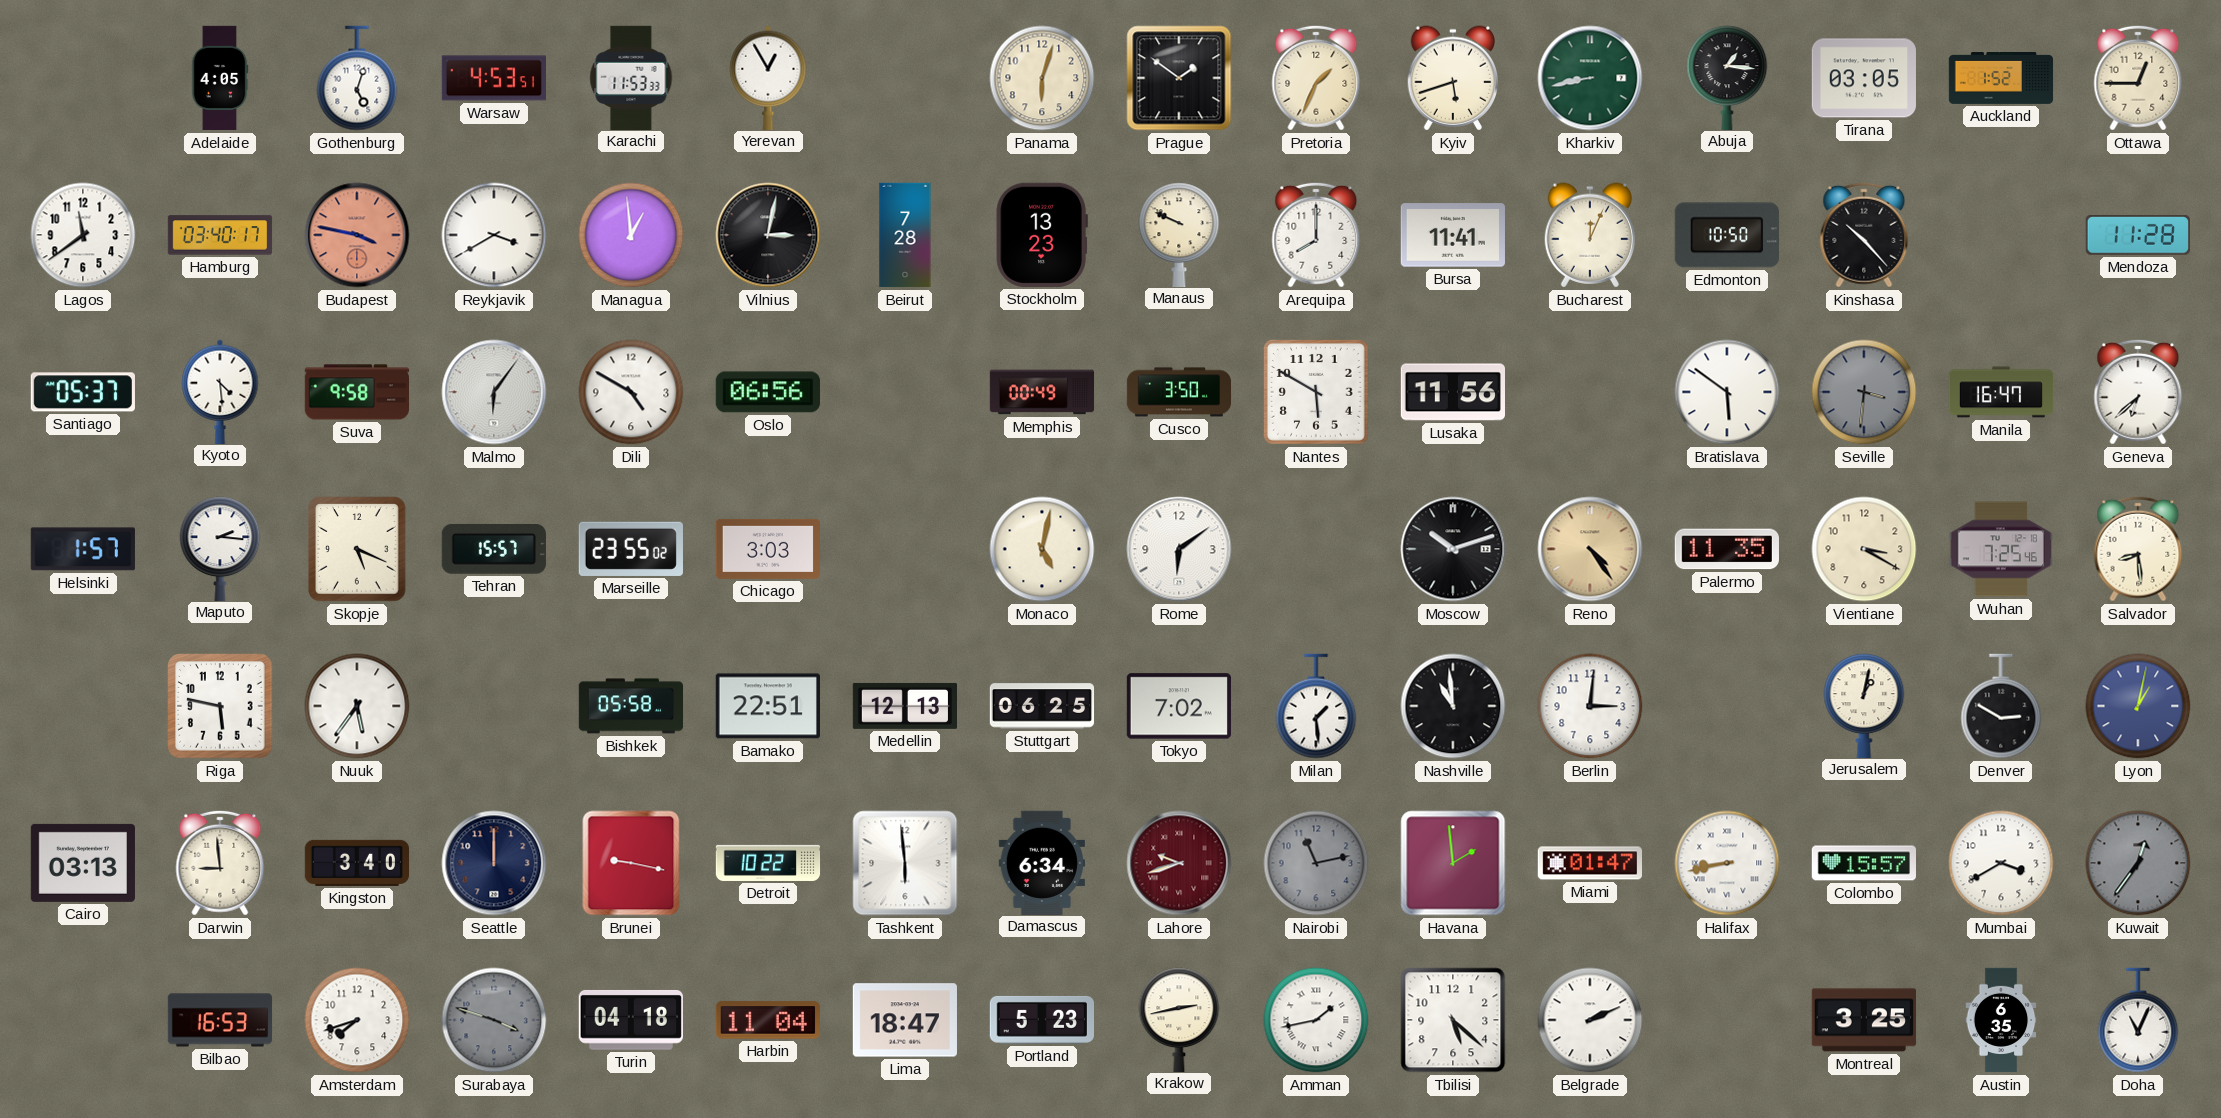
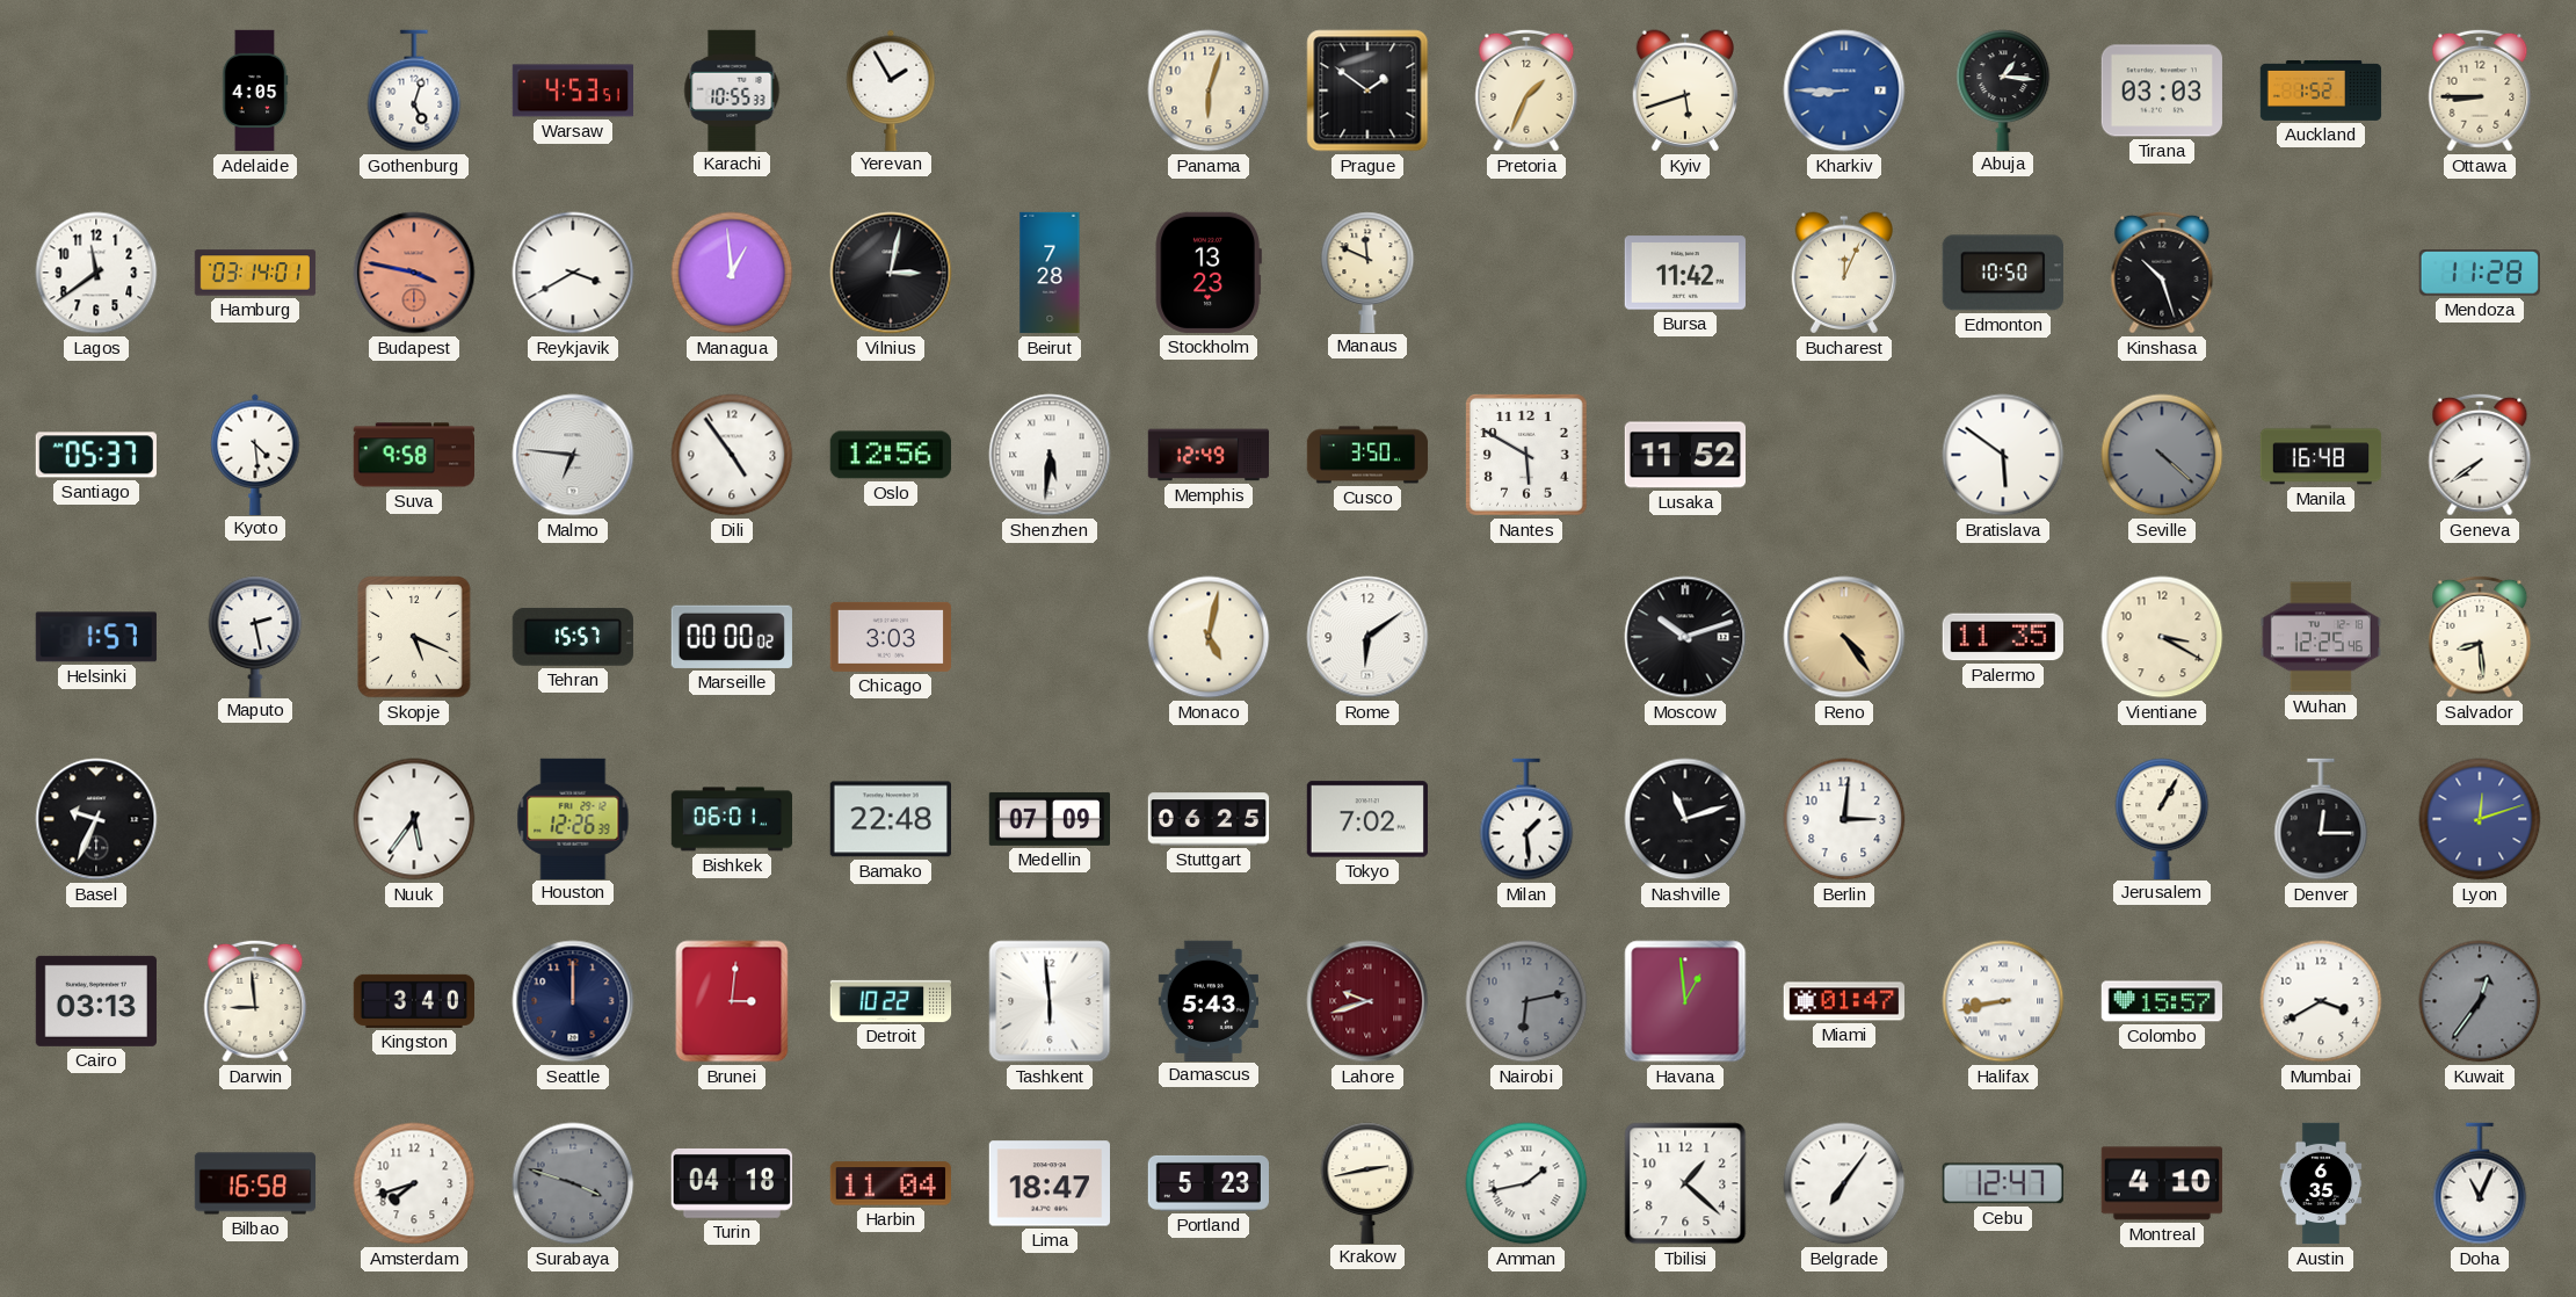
Karachi: 11:53 -> 10:55 (732, 89)
Yerevan: 12:55 -> 1:55 (891, 89)
Kharkiv: 8:43 -> 8:45 (1844, 90)
Kharkiv dial: green -> blue (1844, 90)
Tirana: 03:05 -> 03:03 (2161, 90)
Ottawa: 12:45 -> 8:45 (2480, 90)
Hamburg: 03:40 -> 03:14 (255, 273)
Manaus: 9:49 -> 11:49 (1367, 271)
Arequipa: 8:00 -> none (1316, 235)
Bursa: 11:41 -> 11:42 (1685, 273)
Kinshasa: 10:23 -> 10:27 (2162, 273)
Malmo: 6:06 -> 6:46 (573, 455)
Dili: 4:50 -> 4:54 (732, 455)
Oslo: 06:56 -> 12:56 (891, 455)
Shenzhen: none -> 5:31 (1050, 455)
Memphis: 00:49 -> 12:49 (1209, 455)
Lusaka: 11:56 -> 11:52 (1684, 455)
Seville: 3:31 -> 4:22 (2162, 455)
Manila: 16:47 -> 16:48 (2321, 455)
Geneva: 6:38 -> 7:39 (2480, 455)
Maputo: 2:16 -> 2:28 (255, 636)
Marseille: 23:55 -> 00:00 (732, 637)
Wuhan: 7:25 -> 12:25 (2320, 637)
Basel: none -> 9:34 (96, 819)
Riga: 5:47 -> none (220, 706)
Houston: none -> 12:26 (573, 818)
Bishkek: 05:58 -> 06:01 (731, 819)
Bamako: 22:51 -> 22:48 (891, 819)
Medellin: 12:13 -> 07:09 (1048, 819)
Nashville: 10:59 -> 11:12 (1685, 819)
Jerusalem: 1:02 -> 1:05 (2162, 818)
Denver: 2:50 -> 12:15 (2321, 819)
Lyon: 1:02 -> 12:12 (2480, 819)
Brunei: 9:17 -> 3:01 (732, 1001)
Damascus: 6:34 -> 5:43 (1207, 1000)
Nairobi: 11:13 -> 6:13 (1526, 1001)
Havana: 1:59 -> 12:59 (1685, 1001)
Bilbao: 16:53 -> 16:58 (255, 1183)
Tbilisi: 5:22 -> 1:22 (1685, 1183)
Belgrade: 2:11 -> 7:06 (1844, 1183)
Cebu: none -> 12:47 (2003, 1183)
Montreal: 3:25 -> 4:10 (2162, 1183)
